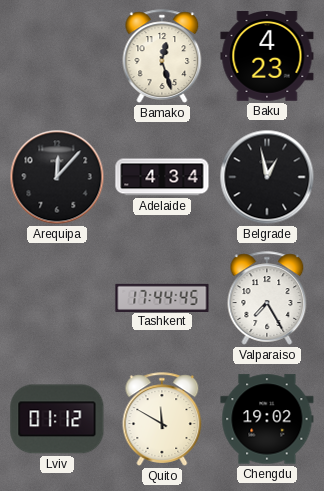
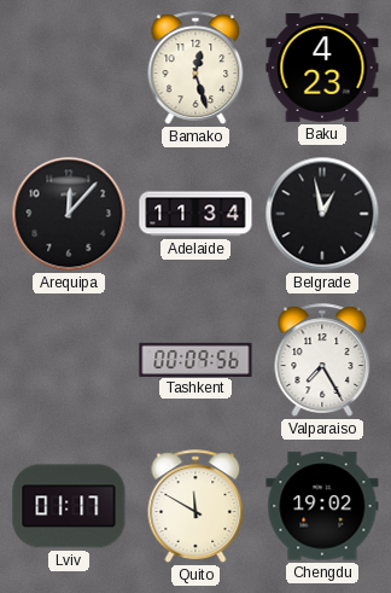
Adelaide: 4:34 -> 11:34 (195, 214)
Tashkent: 17:44 -> 00:09 (195, 359)
Lviv: 01:12 -> 01:17 (69, 506)
